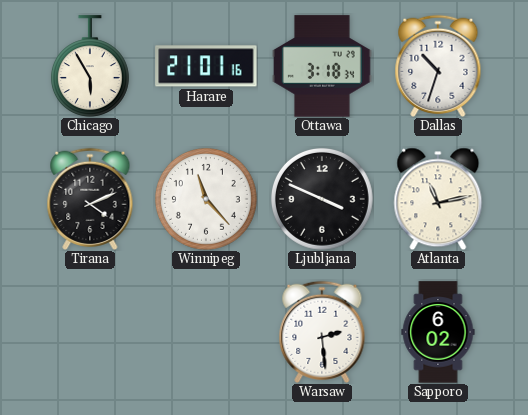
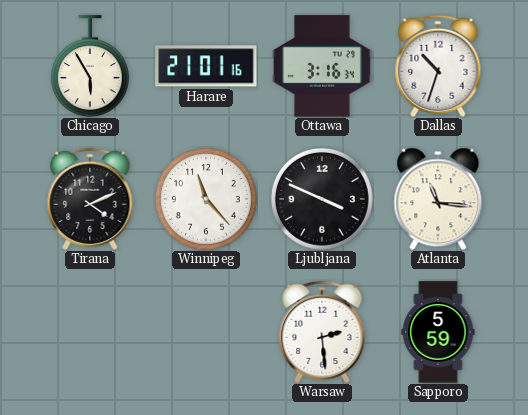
Ottawa: 3:18 -> 3:16 (322, 66)
Atlanta: 11:13 -> 11:16 (438, 199)
Sapporo: 6:02 -> 5:59 (438, 332)
